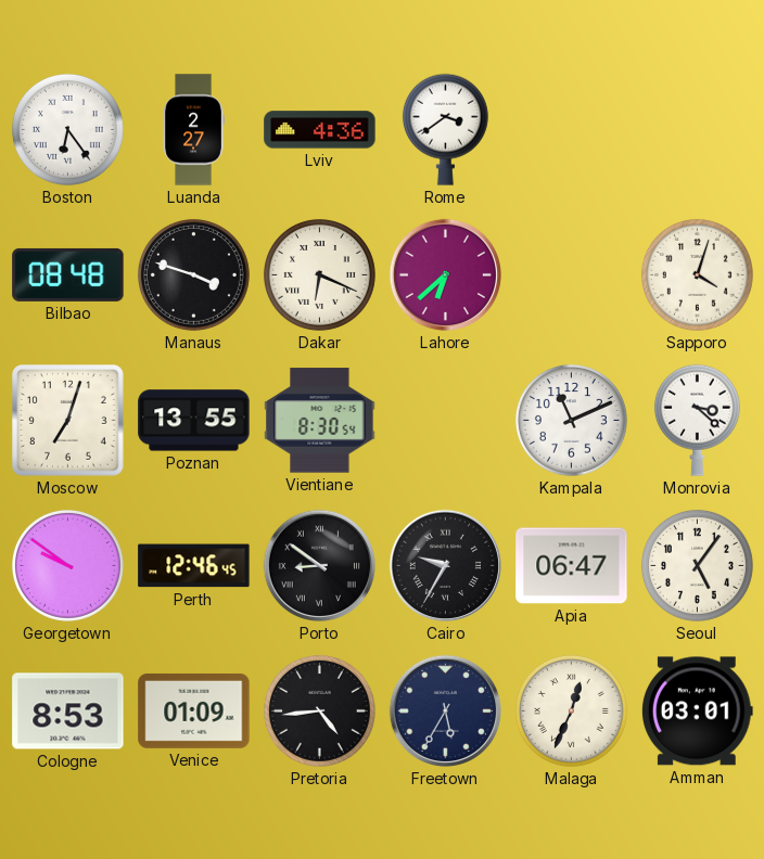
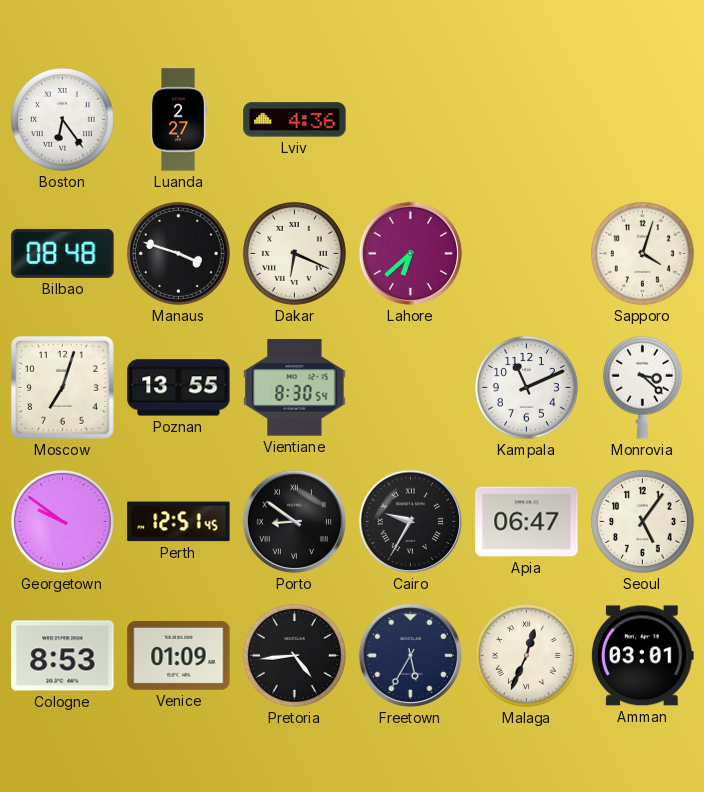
Rome: 3:39 -> none (445, 129)
Perth: 12:46 -> 12:51 (179, 522)
